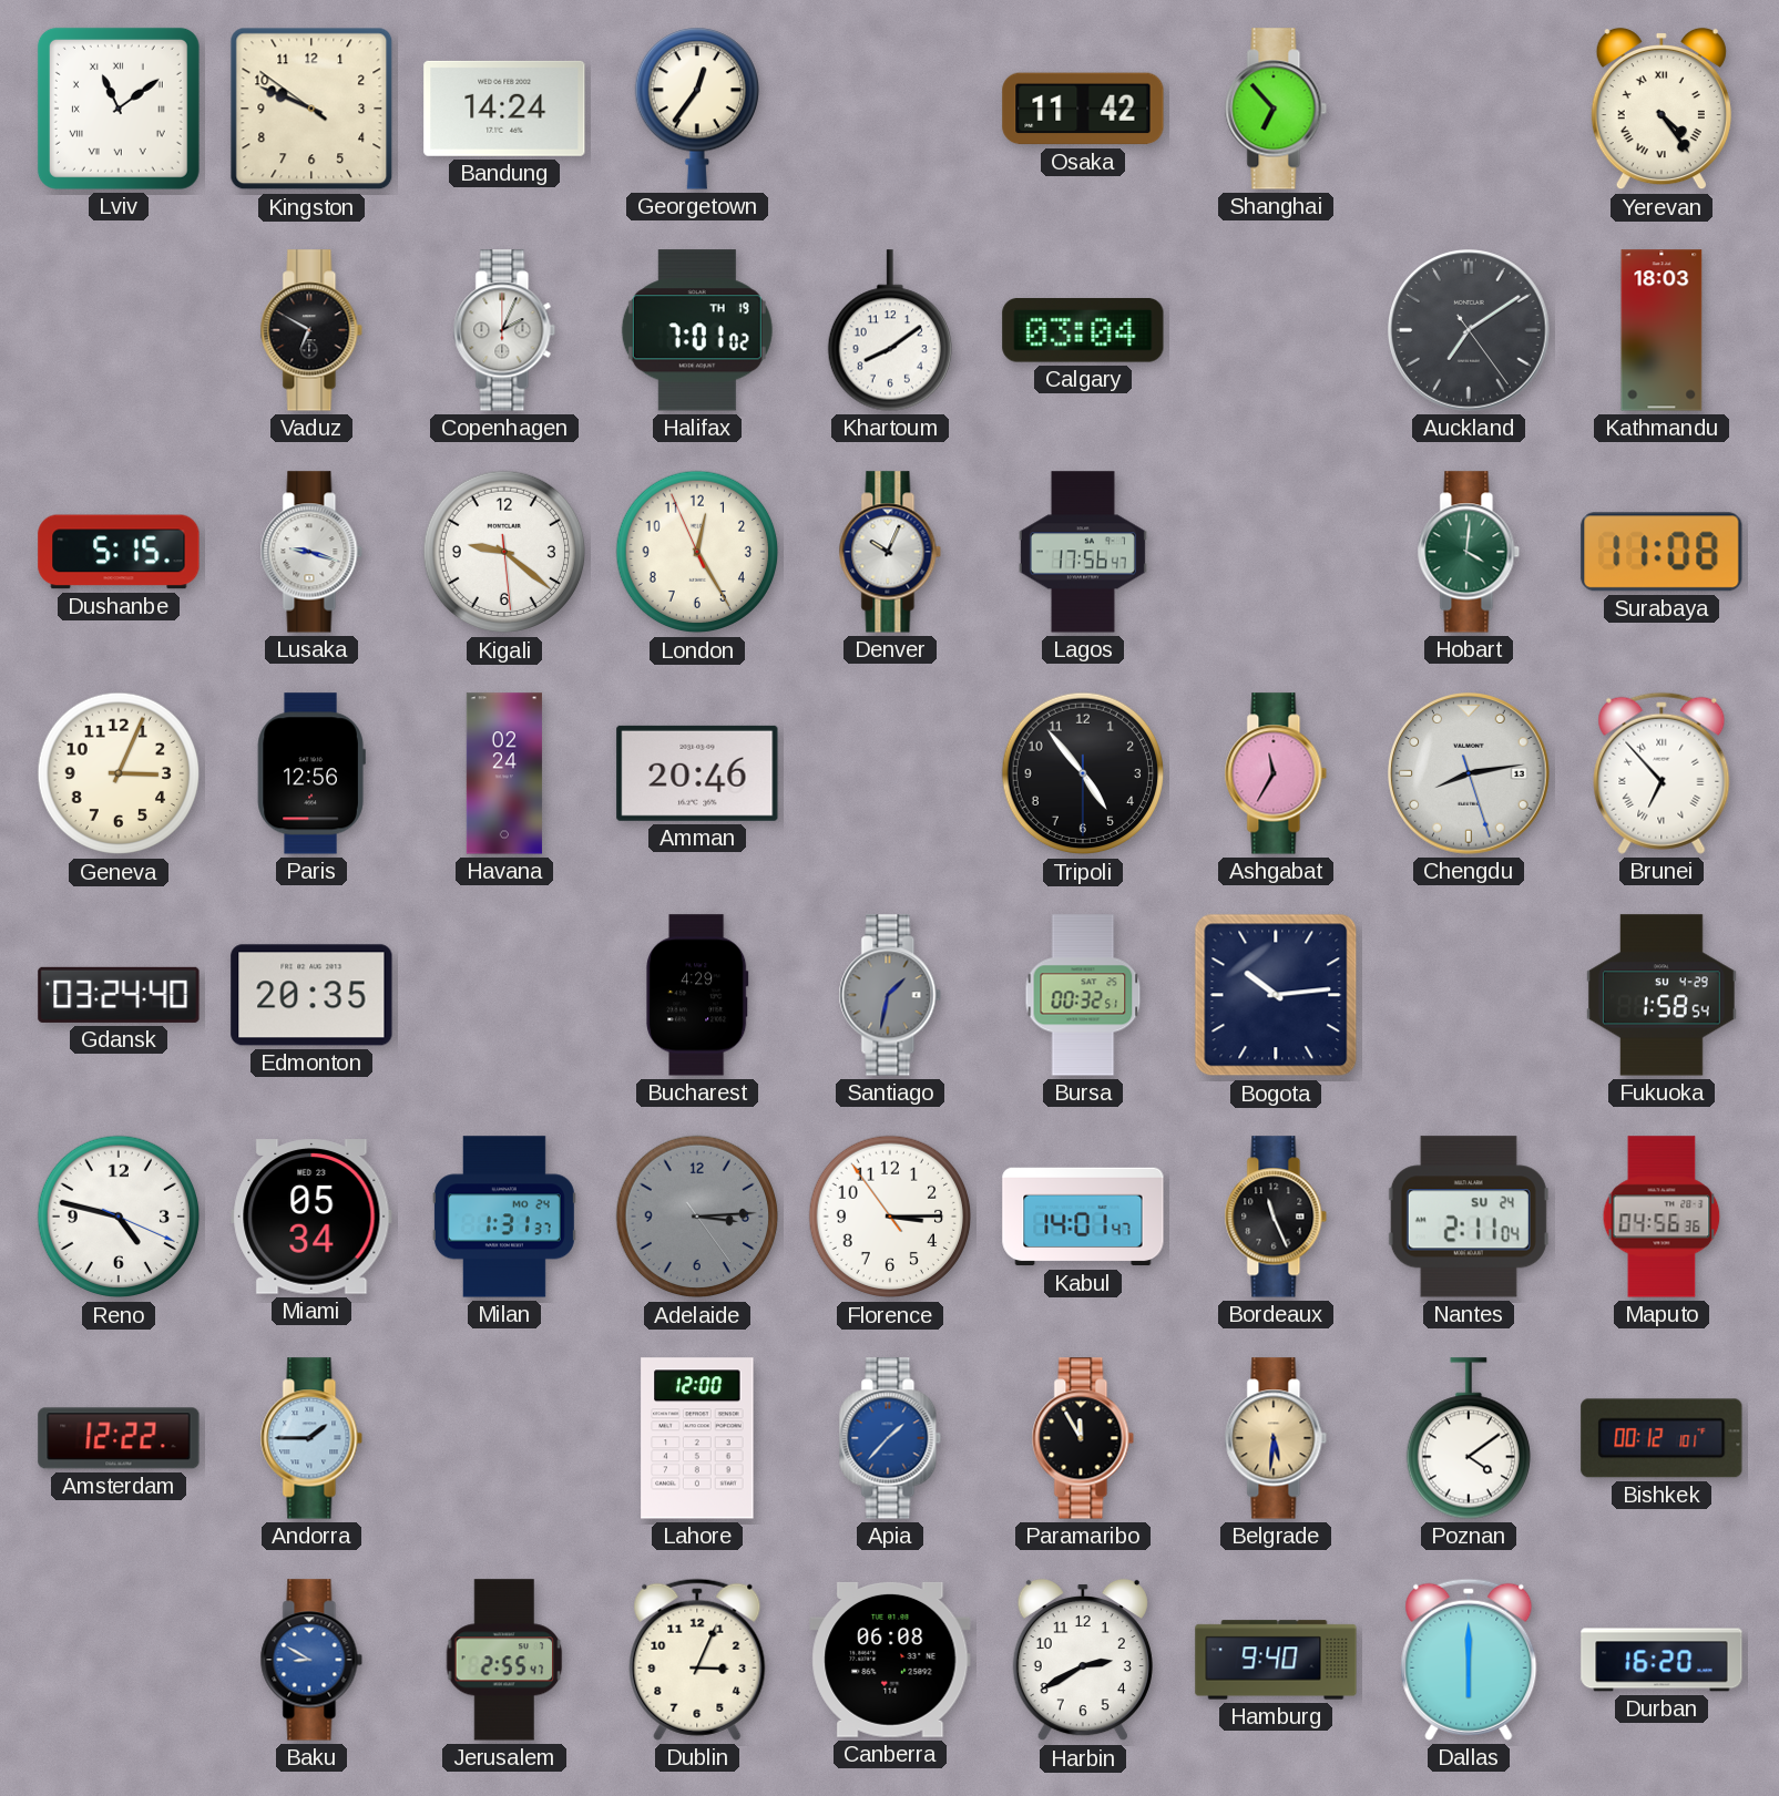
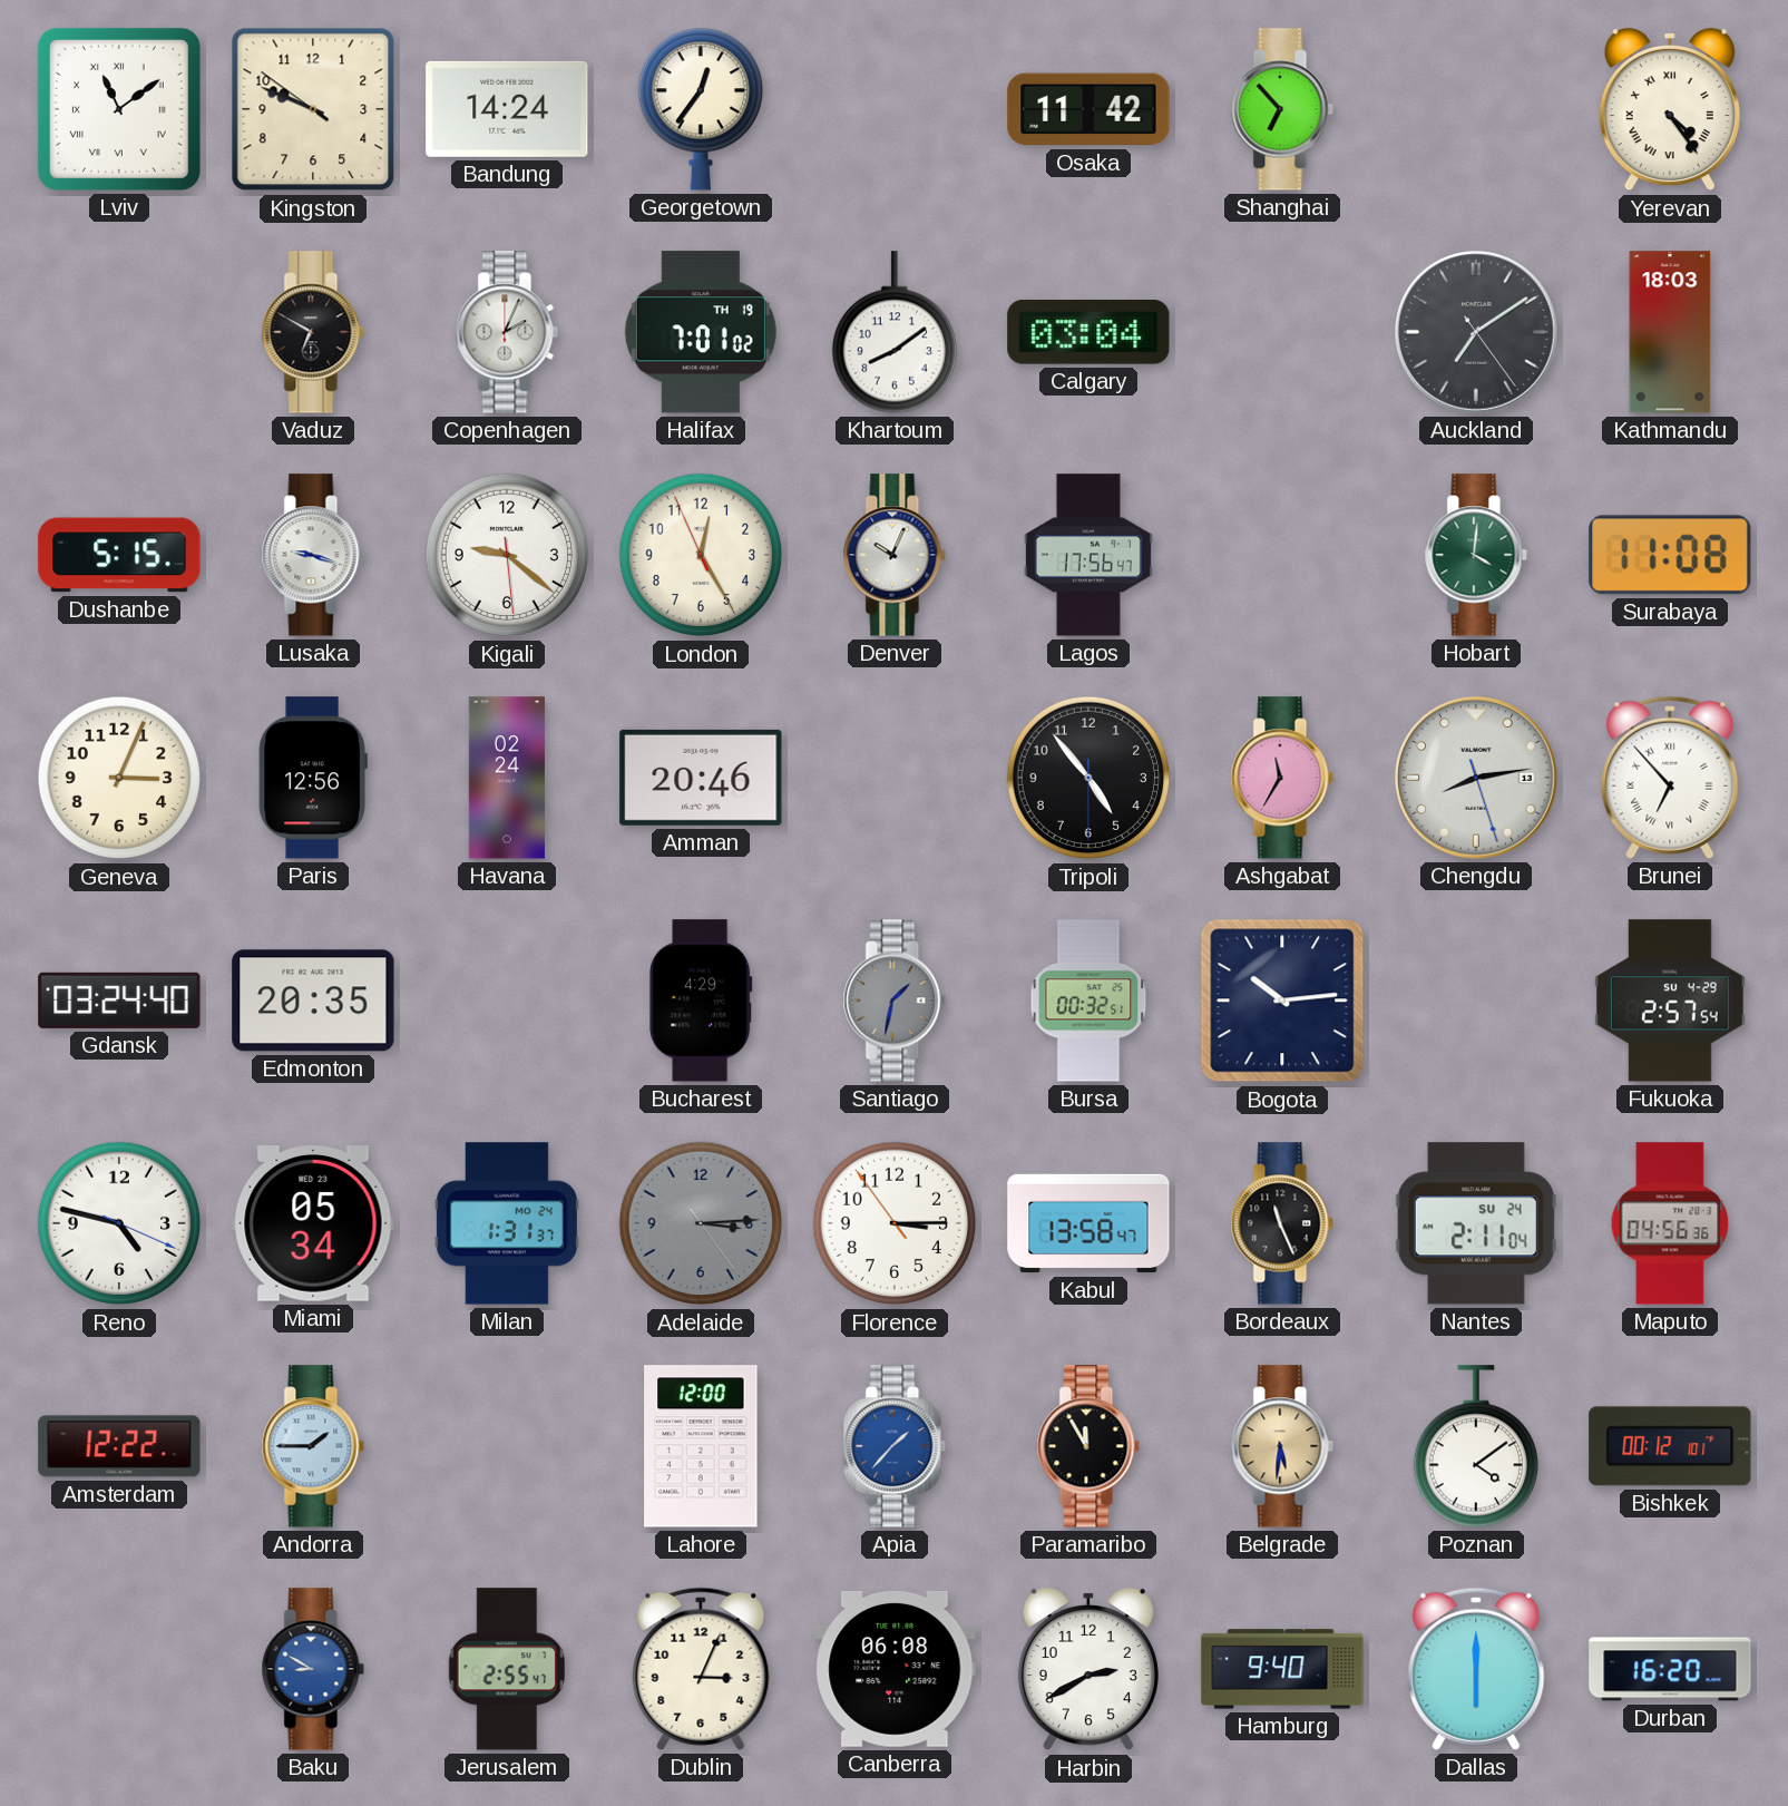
Fukuoka: 1:58 -> 2:57 (1670, 1000)
Kabul: 14:01 -> 13:58 (1088, 1223)
